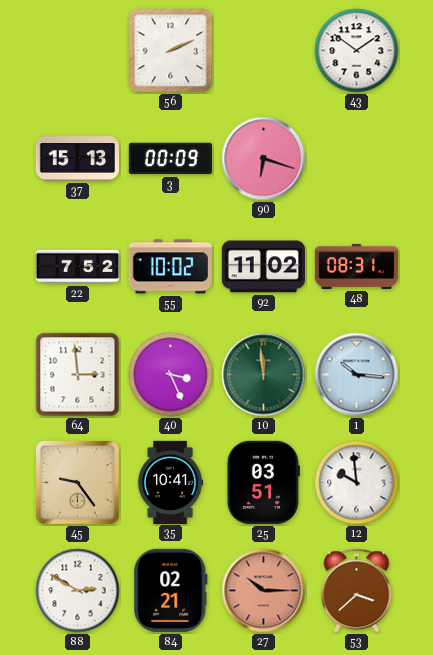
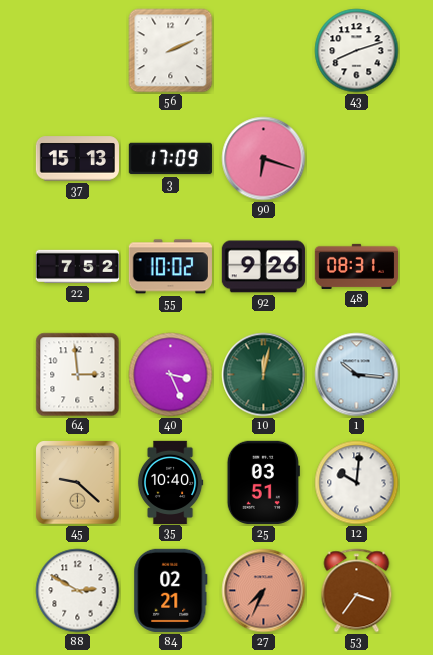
43: 1:51 -> 8:12 (357, 51)
3: 00:09 -> 17:09 (170, 159)
92: 11:02 -> 9:26 (263, 267)
10: 11:59 -> 12:02 (264, 375)
45: 9:24 -> 9:22 (78, 483)
35: 10:41 -> 10:40 (170, 482)
12: 9:59 -> 10:01 (357, 483)
27: 10:15 -> 7:34 (264, 591)
53: 3:38 -> 3:36 (357, 591)
